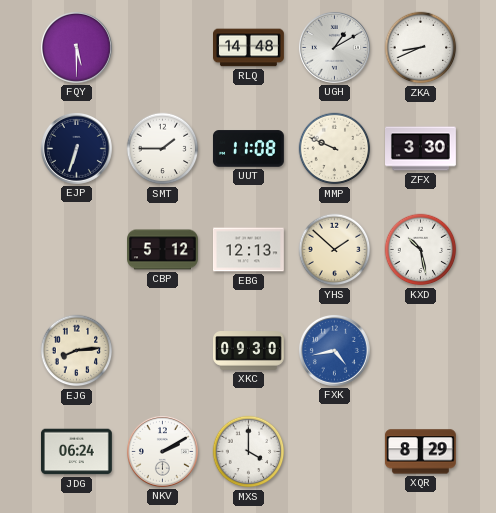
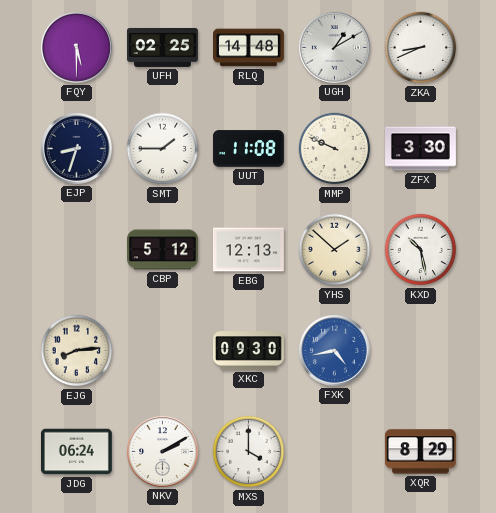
UFH: none -> 02:25 (163, 47)
EJP: 6:33 -> 8:33 (76, 148)
